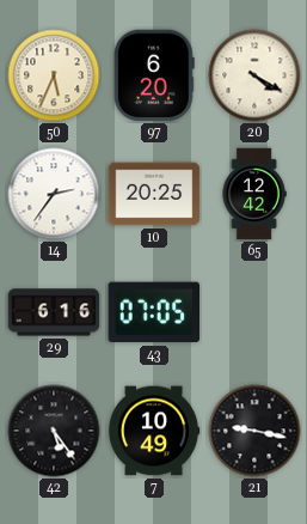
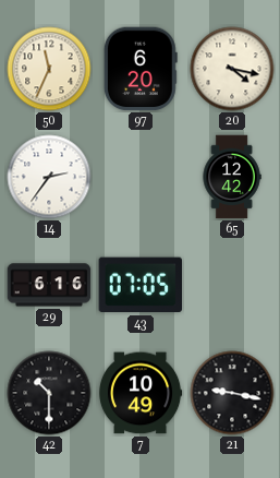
50: 5:34 -> 11:34 (49, 69)
20: 4:20 -> 4:17 (232, 69)
10: 20:25 -> none (154, 194)
42: 5:24 -> 10:30 (49, 393)
